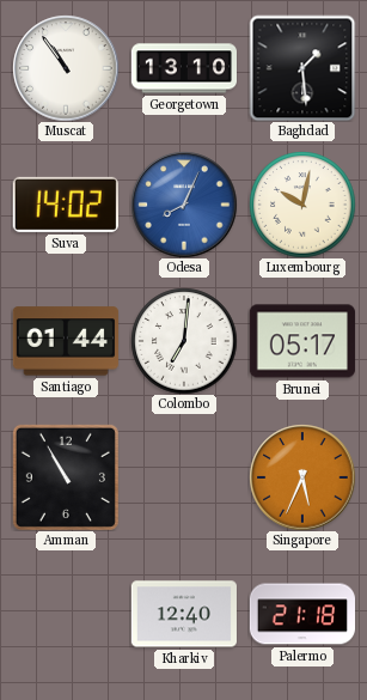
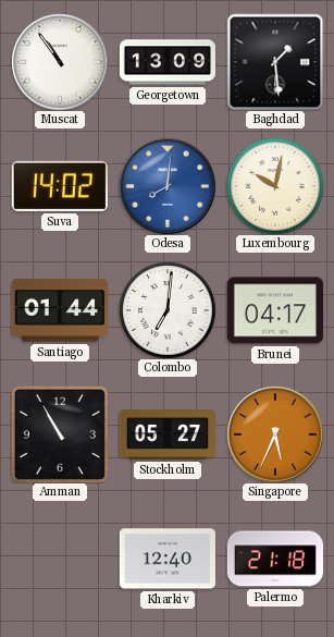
Georgetown: 13:10 -> 13:09 (166, 62)
Odesa: 8:04 -> 8:01 (168, 186)
Brunei: 05:17 -> 04:17 (275, 310)
Stockholm: none -> 05:27 (166, 434)
